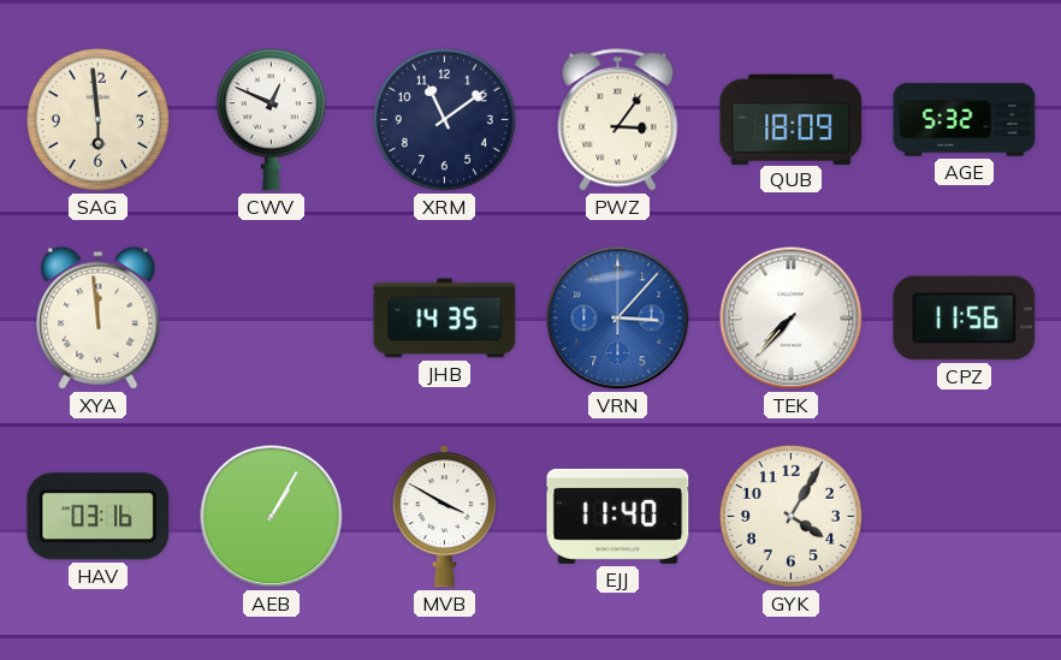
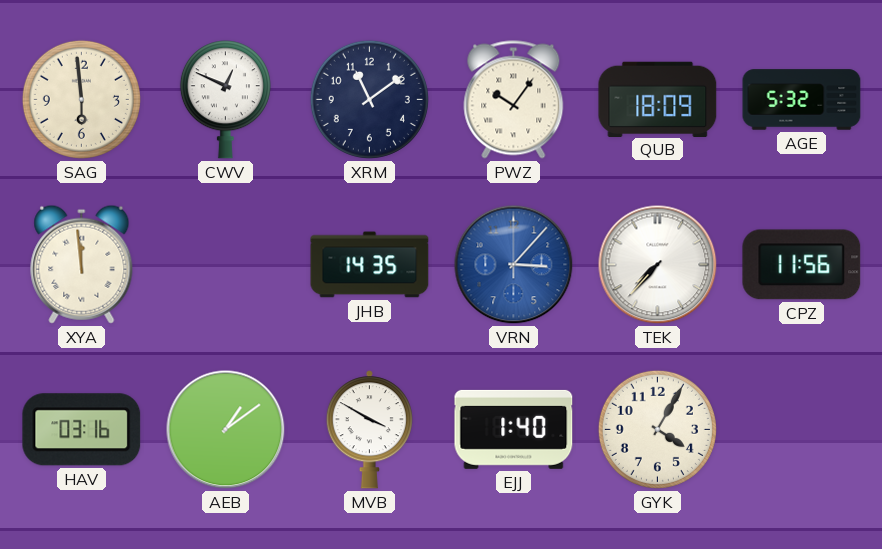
PWZ: 3:06 -> 10:06 (514, 100)
AEB: 1:05 -> 1:09 (226, 430)
EJJ: 11:40 -> 1:40 (514, 429)
